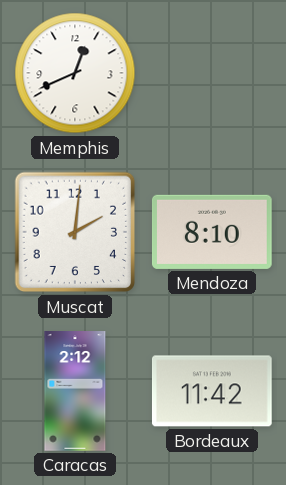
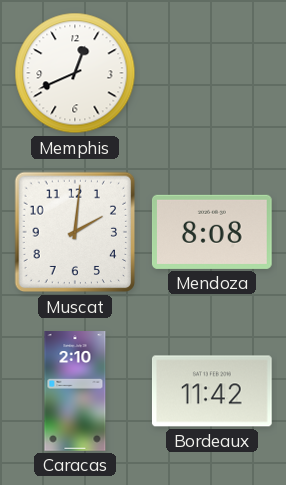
Mendoza: 8:10 -> 8:08 (212, 232)
Caracas: 2:12 -> 2:10 (75, 391)
